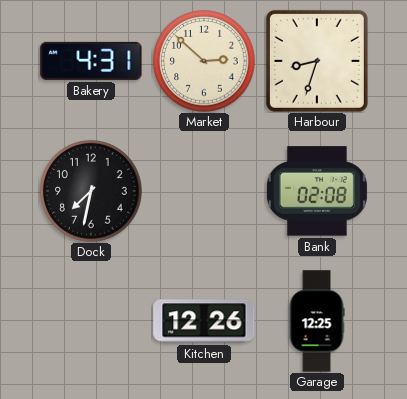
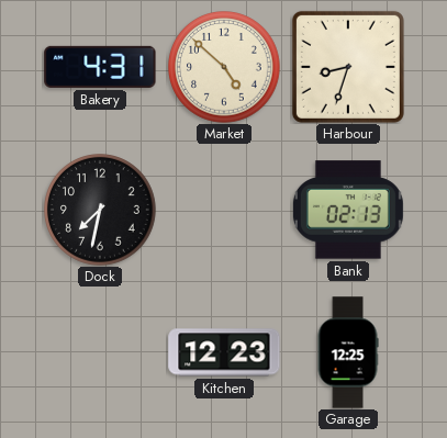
Market: 2:52 -> 4:52 (224, 67)
Bank: 02:08 -> 02:13 (348, 210)
Kitchen: 12:26 -> 12:23 (224, 352)
